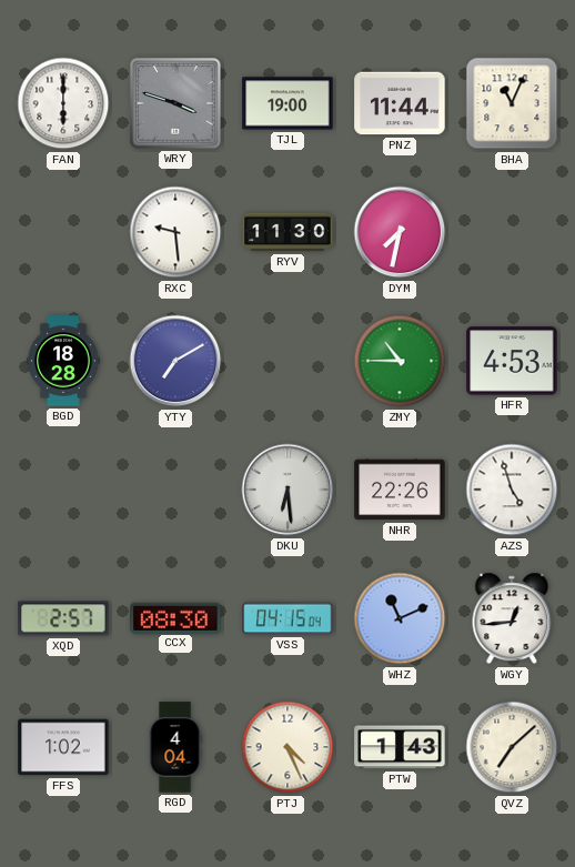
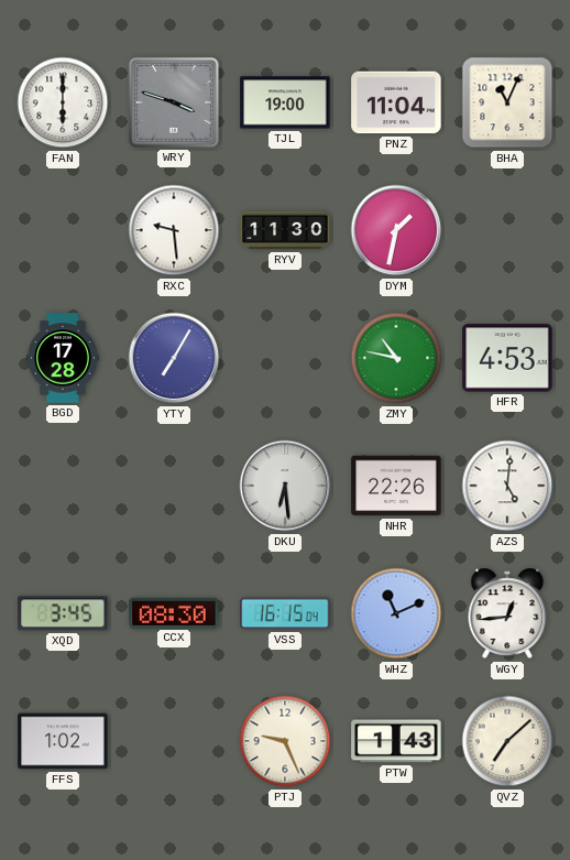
PNZ: 11:44 -> 11:04 (396, 102)
DYM: 7:32 -> 1:32 (396, 230)
BGD: 18:28 -> 17:28 (63, 358)
YTY: 7:10 -> 7:05 (174, 358)
ZMY: 10:45 -> 10:47 (396, 358)
AZS: 4:57 -> 5:01 (507, 486)
XQD: 2:57 -> 3:45 (63, 613)
VSS: 04:15 -> 16:15 (285, 613)
RGD: 4:04 -> none (175, 747)
PTJ: 4:26 -> 9:26 (285, 741)
